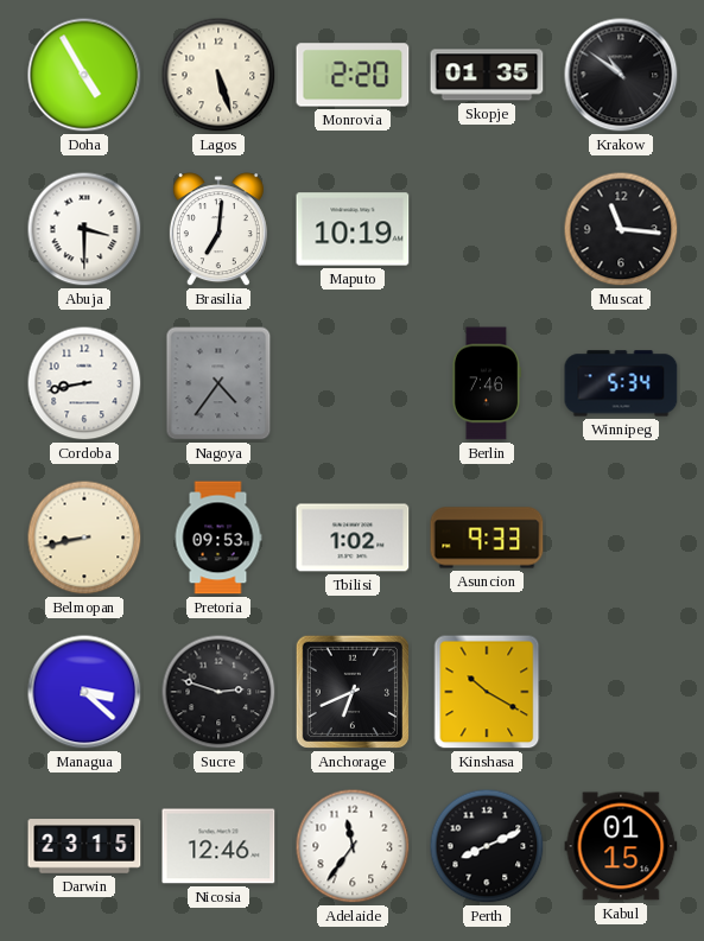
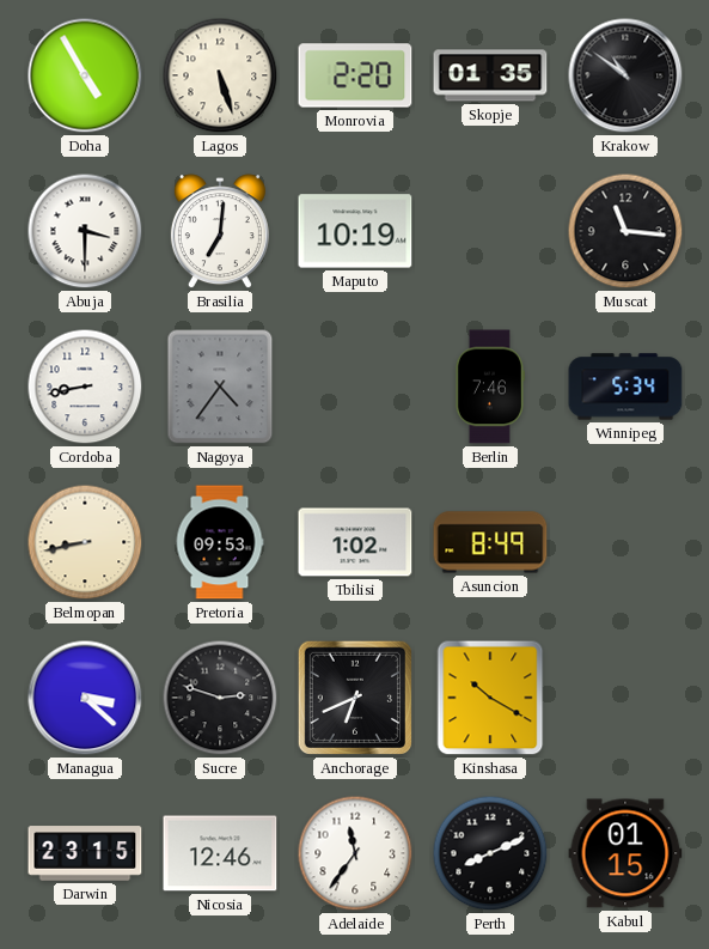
Asuncion: 9:33 -> 8:49 (490, 542)
